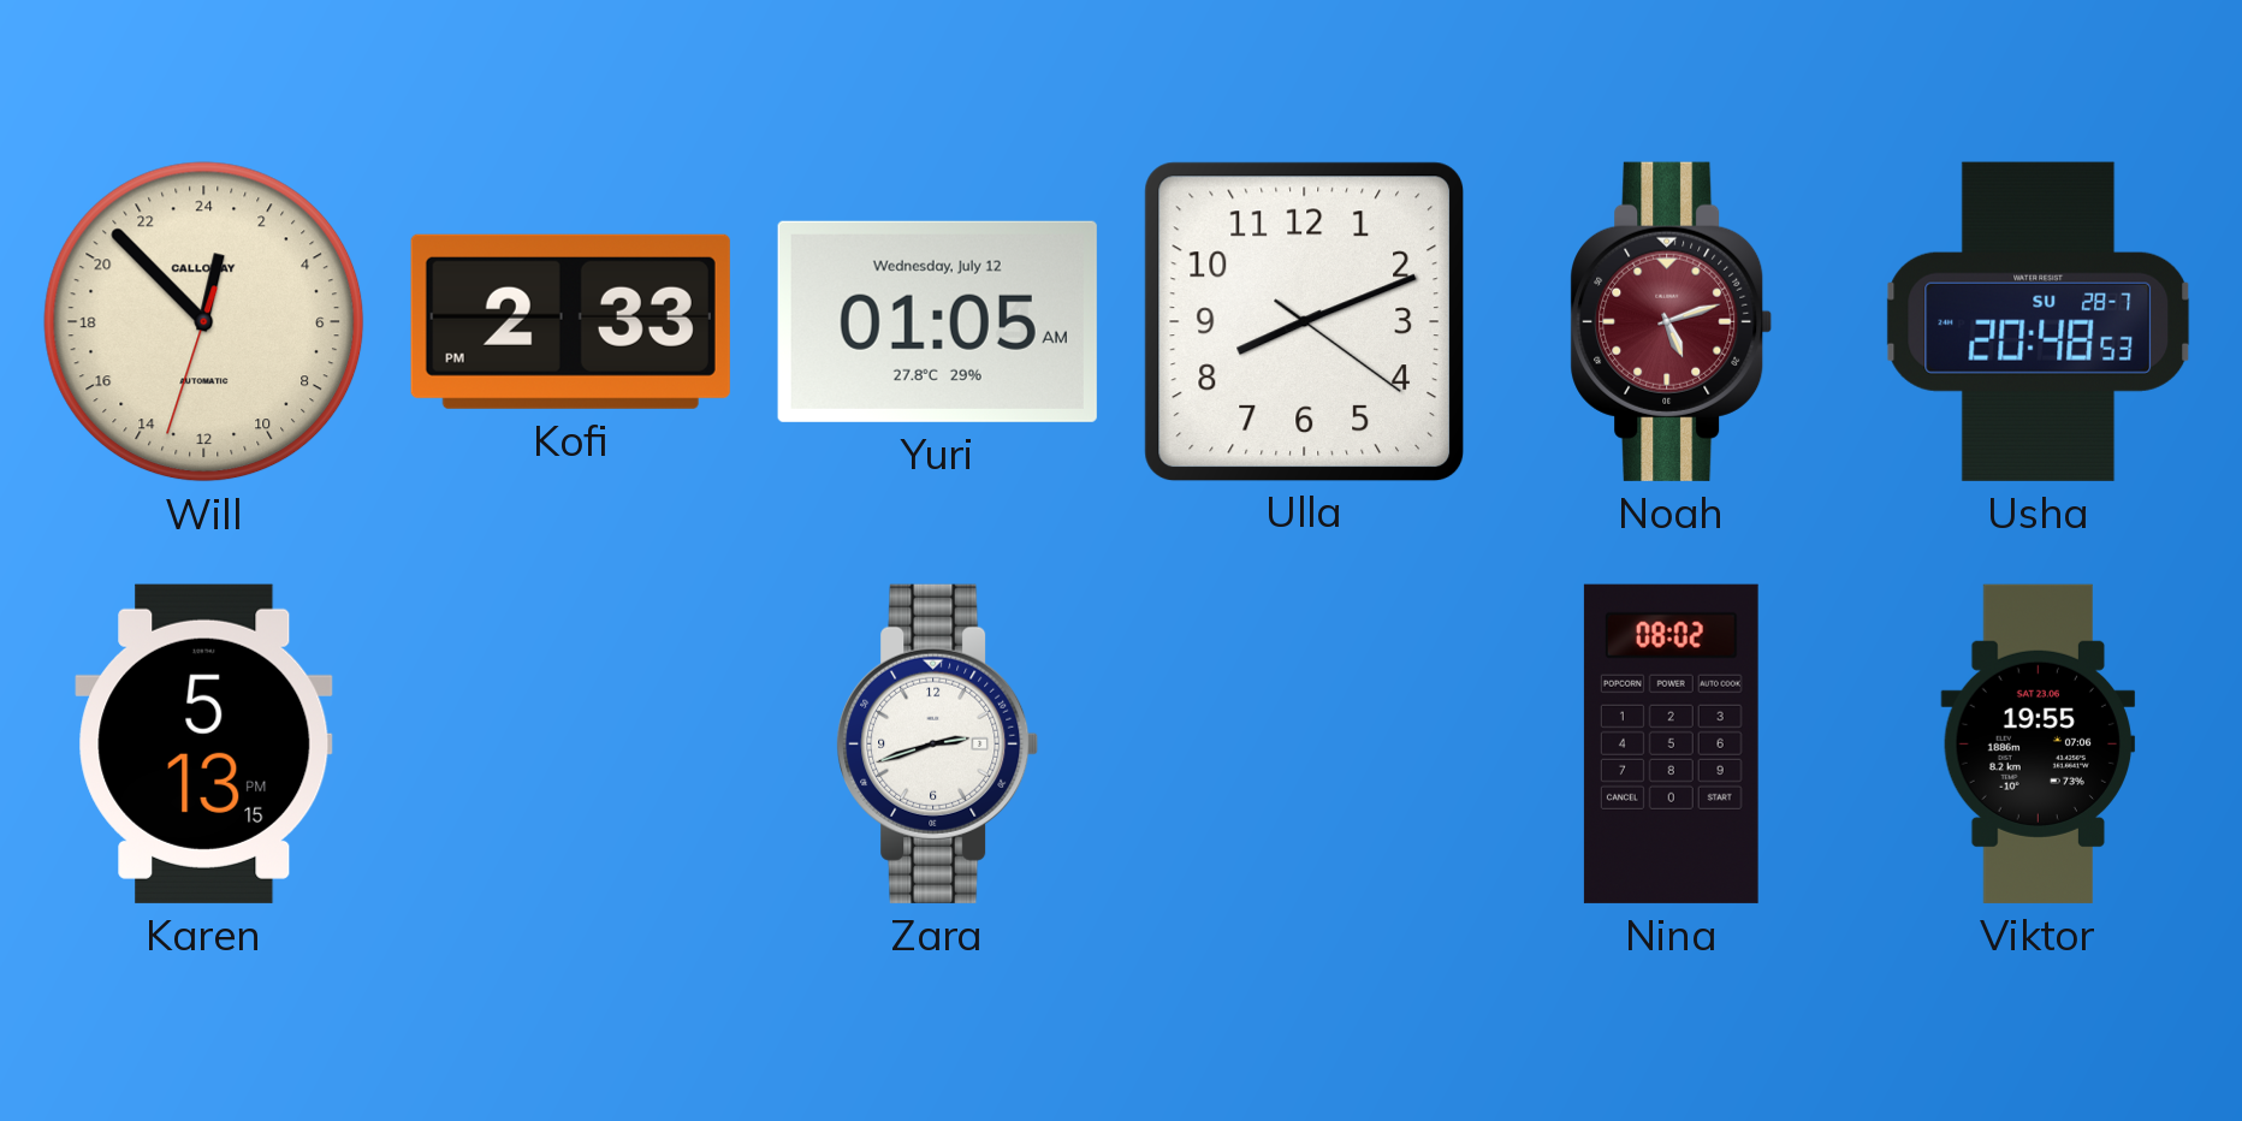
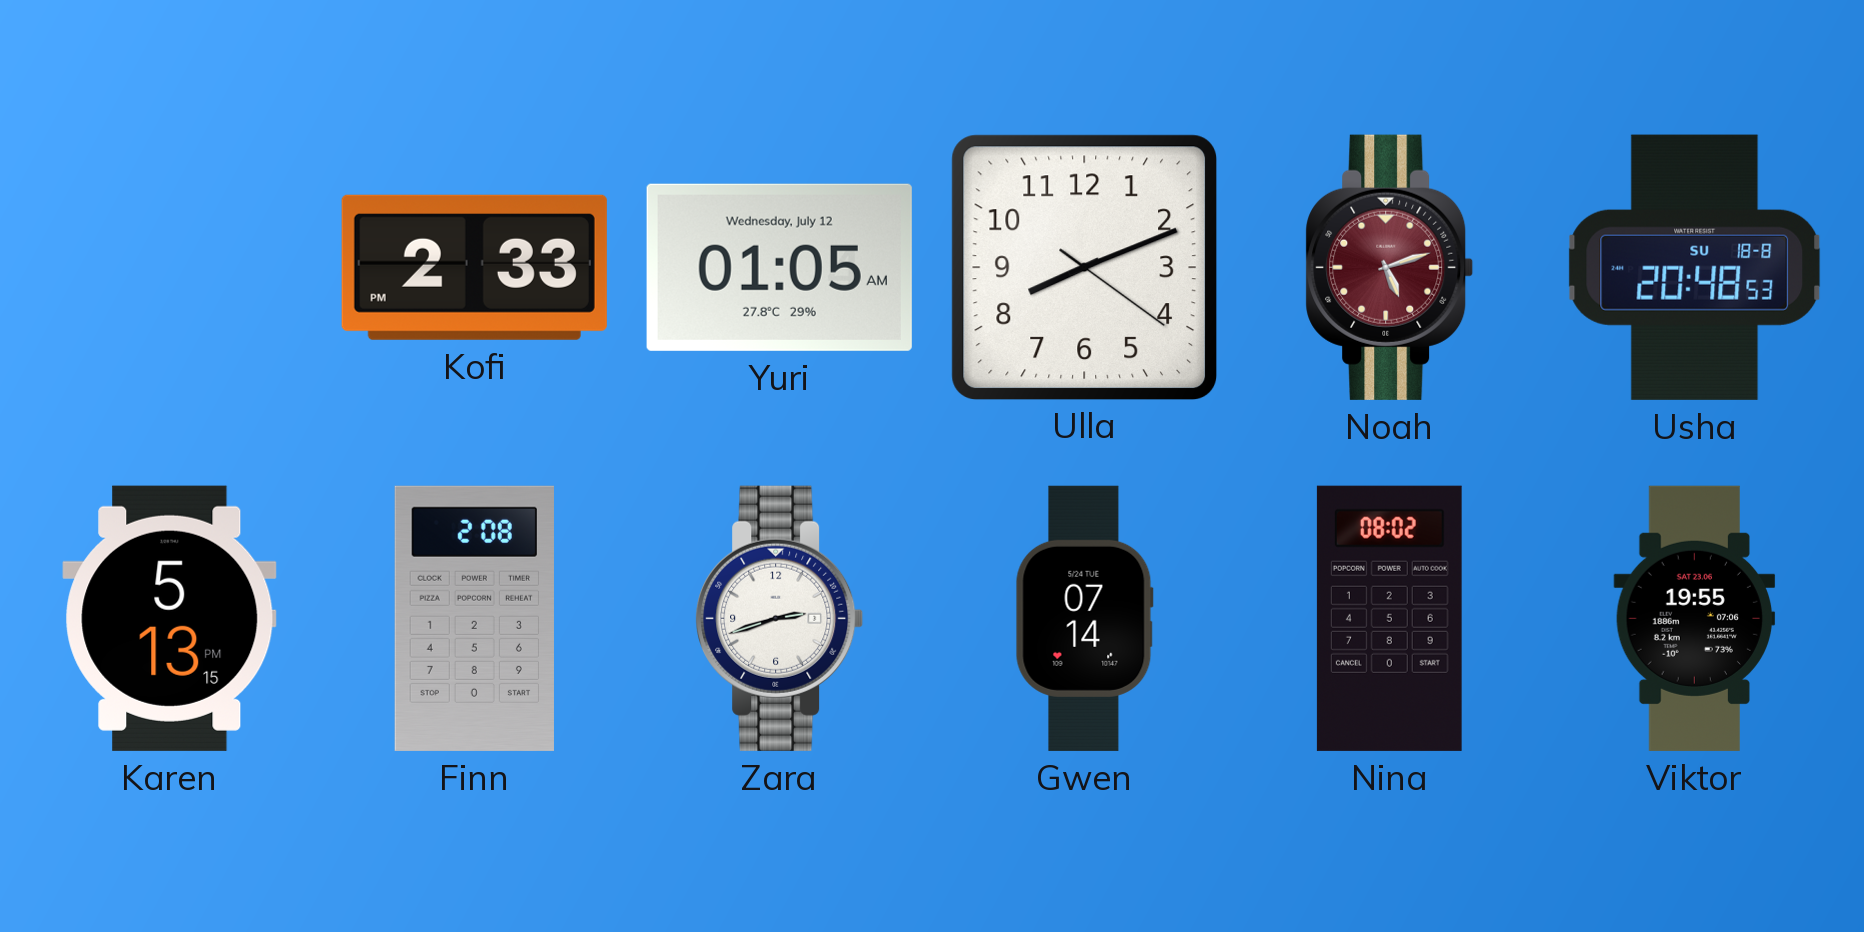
Will: 0:52 -> none (204, 322)
Usha date: SU 28-7 -> SU 18-8 (1695, 267)
Finn: none -> 2:08 (474, 618)
Gwen: none -> 07:14 (1084, 618)
